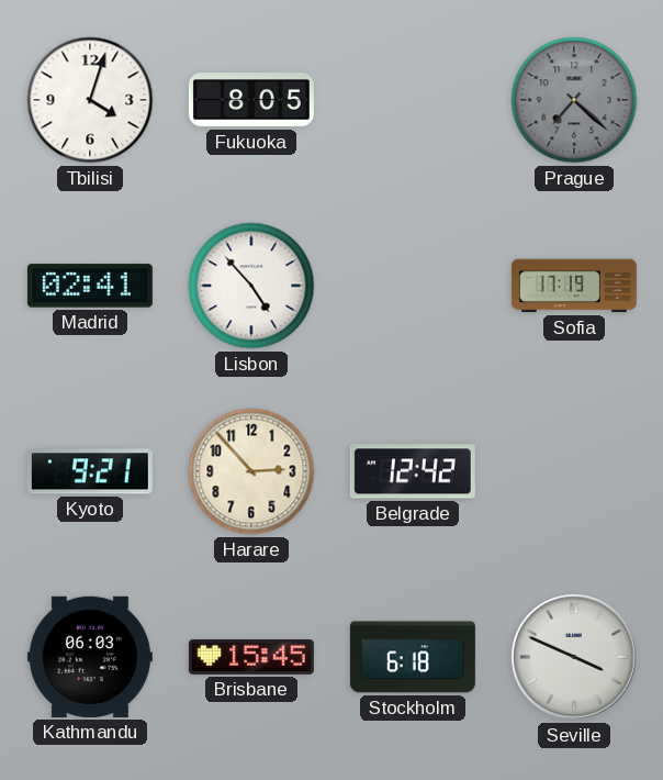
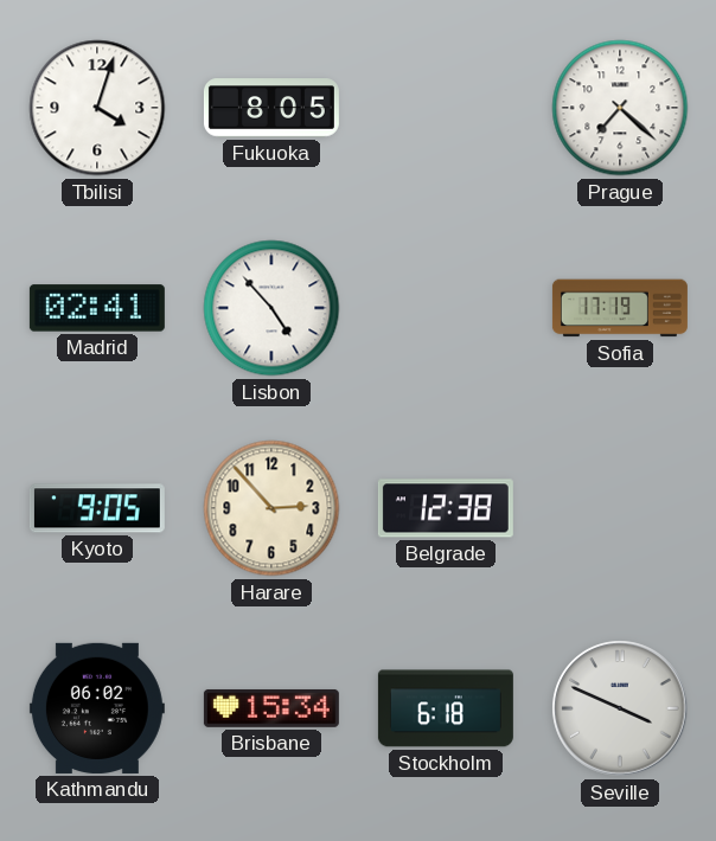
Prague dial: grey -> white (620, 108)
Kyoto: 9:21 -> 9:05 (97, 508)
Belgrade: 12:42 -> 12:38 (446, 508)
Kathmandu: 06:03 -> 06:02 (97, 708)
Brisbane: 15:45 -> 15:34 (271, 708)
